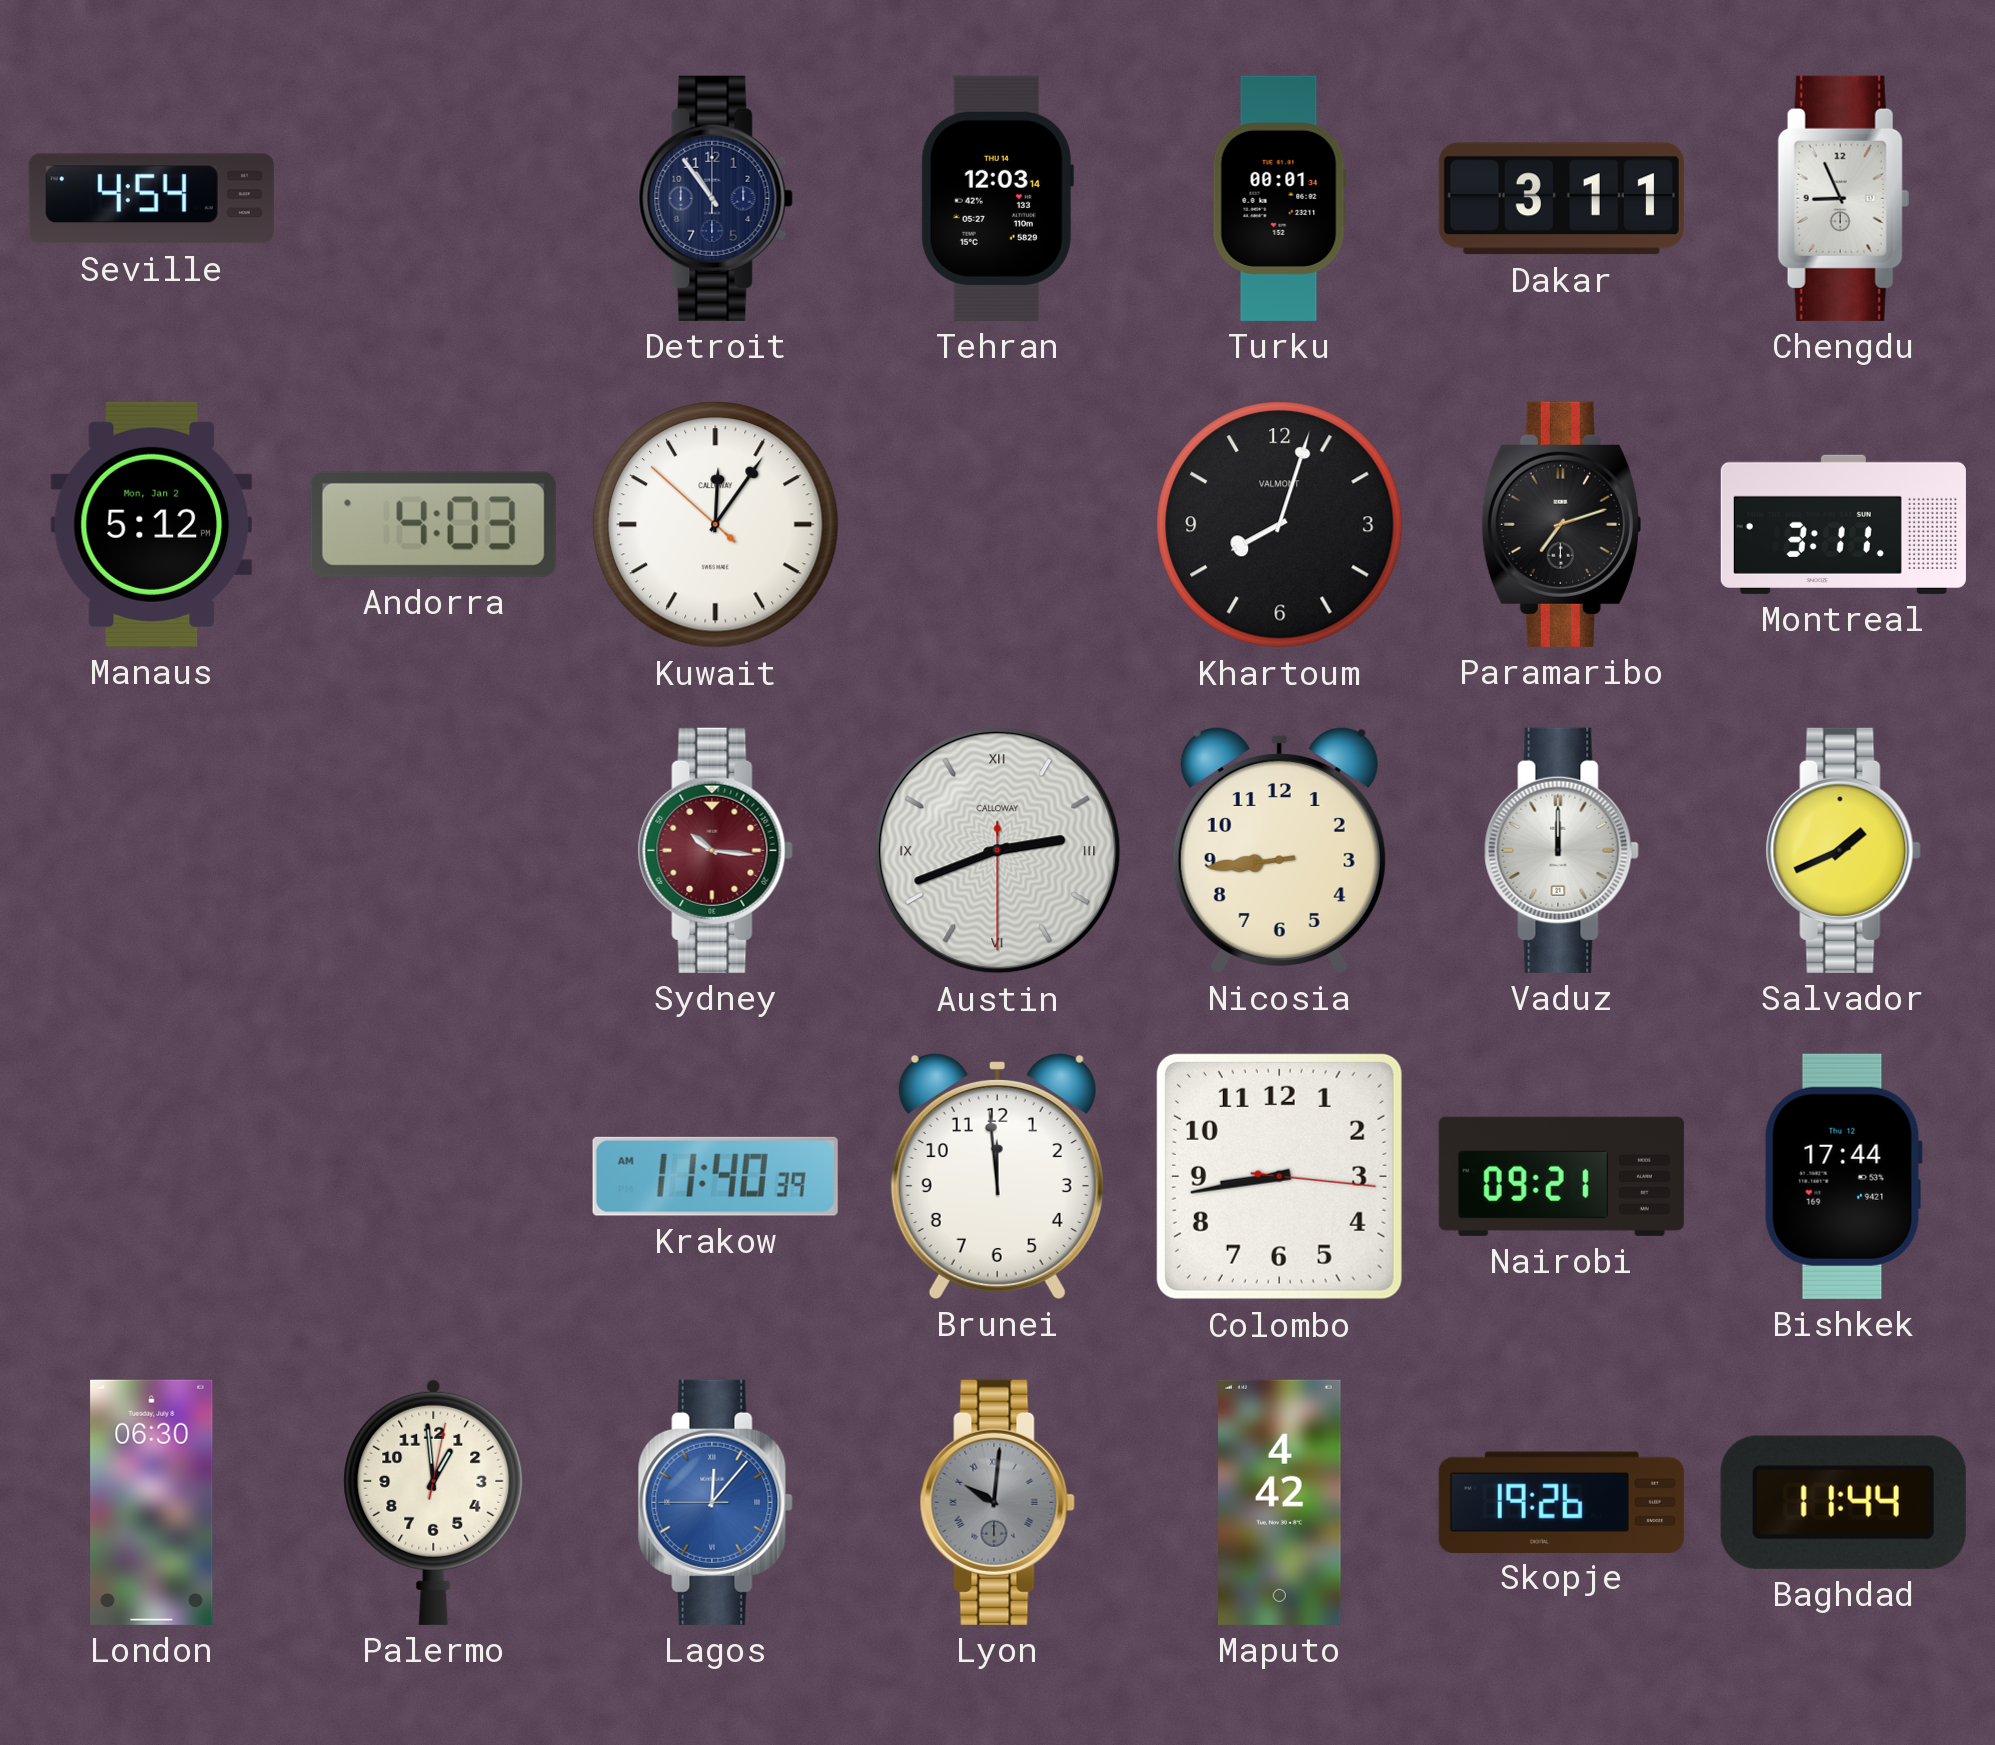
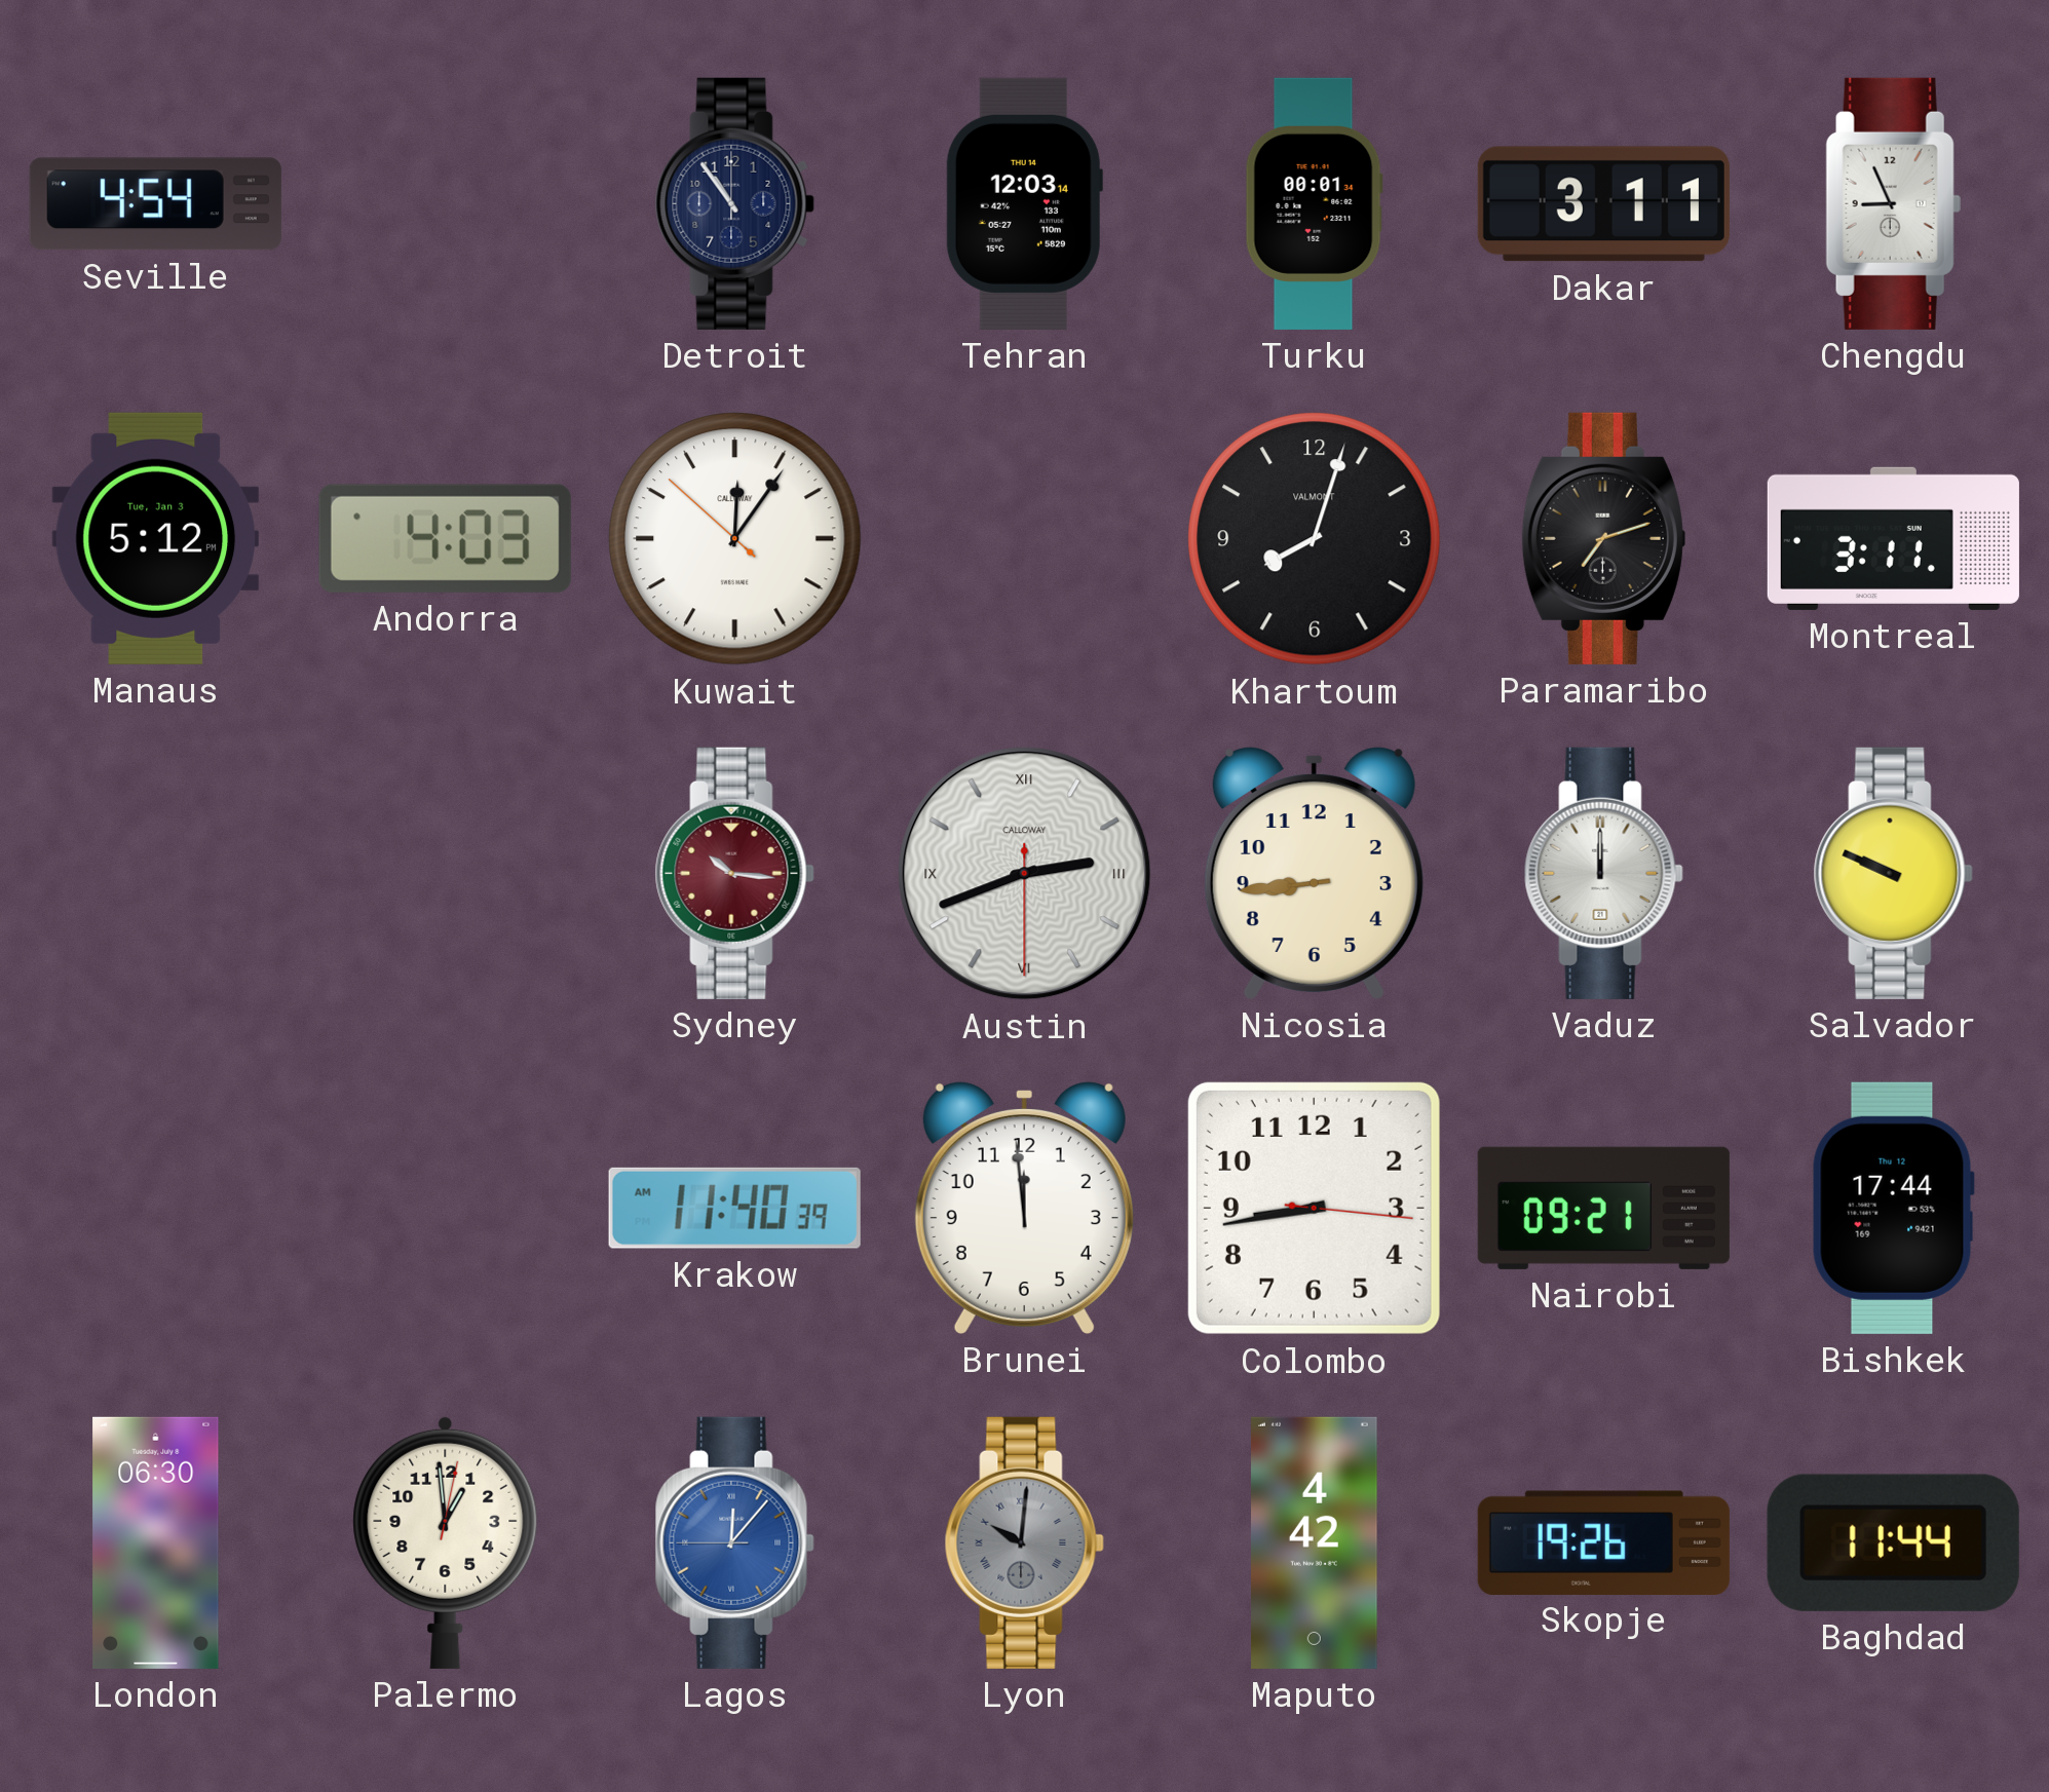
Manaus date: Mon, Jan 2 -> Tue, Jan 3 (155, 538)
Salvador: 1:41 -> 9:49 (1893, 873)
